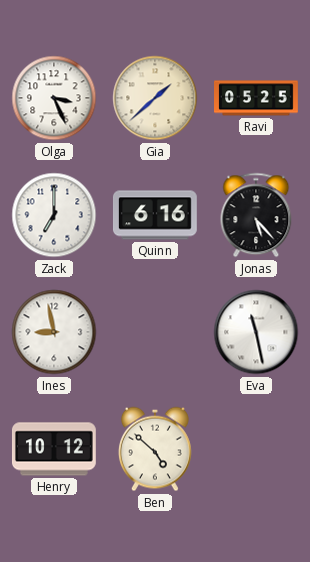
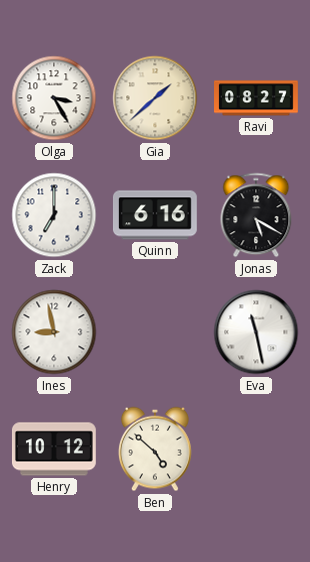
Olga: 3:26 -> 3:25 (54, 98)
Ravi: 05:25 -> 08:27 (257, 98)
Jonas: 5:23 -> 5:20 (256, 215)
